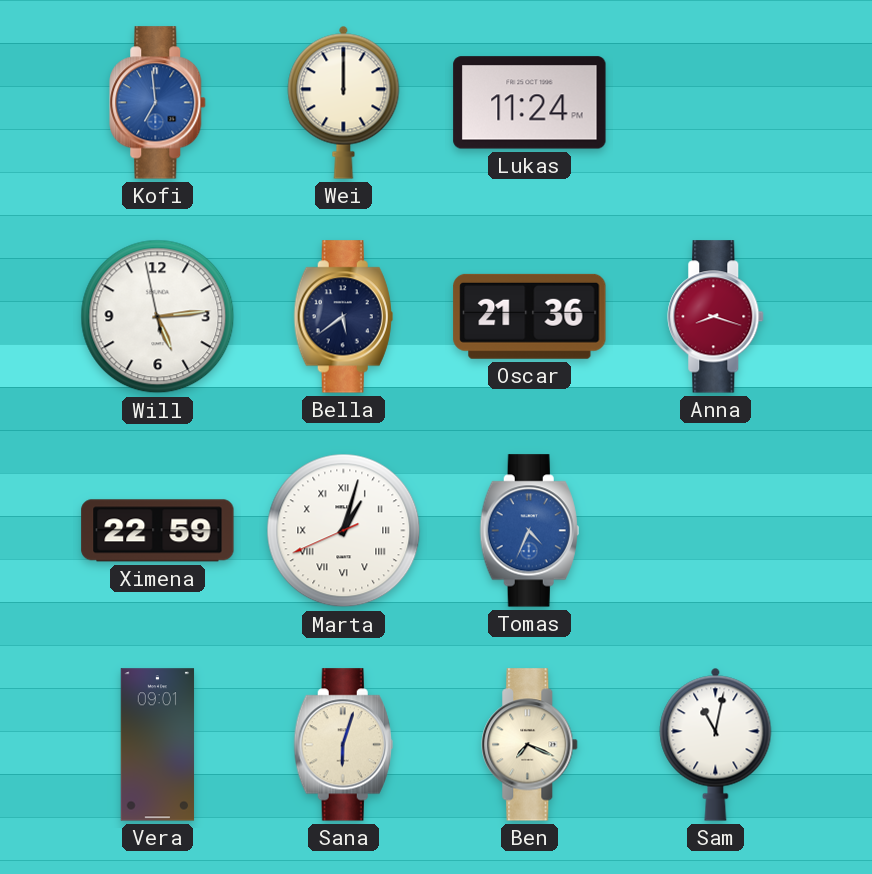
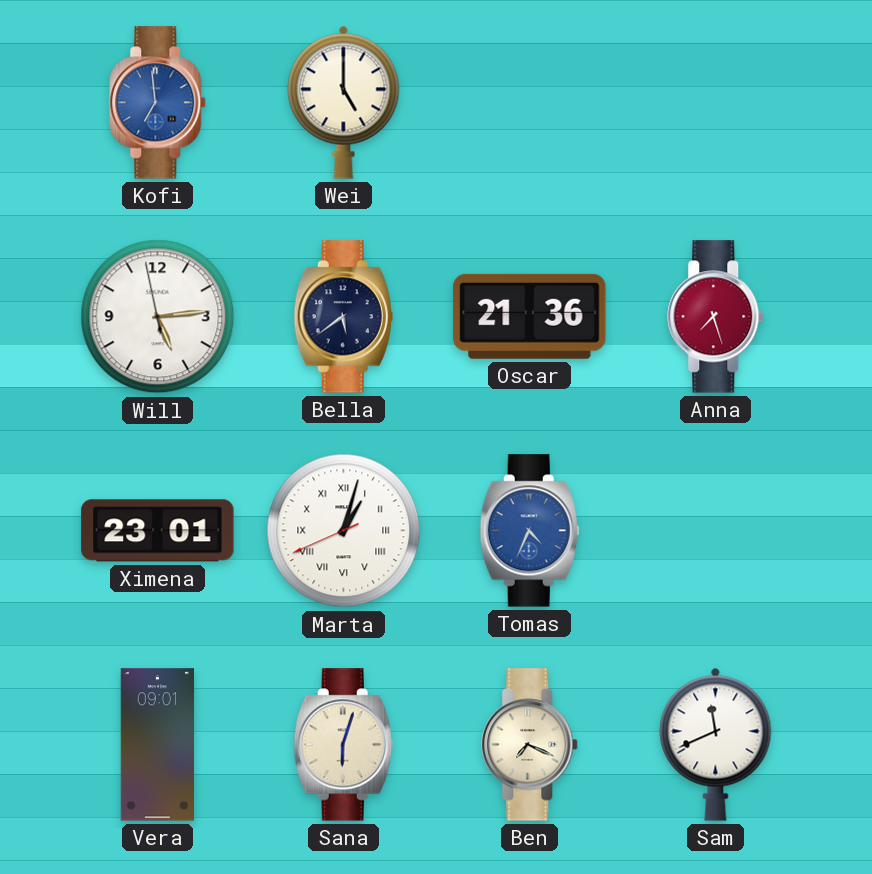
Wei: 12:00 -> 5:00 (344, 102)
Lukas: 11:24 -> none (530, 103)
Anna: 8:18 -> 7:27 (716, 317)
Ximena: 22:59 -> 23:01 (158, 531)
Sam: 11:02 -> 11:41 (716, 744)
